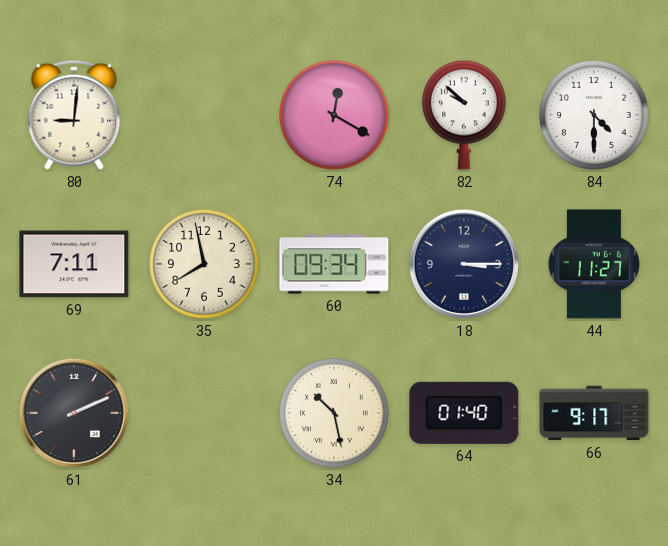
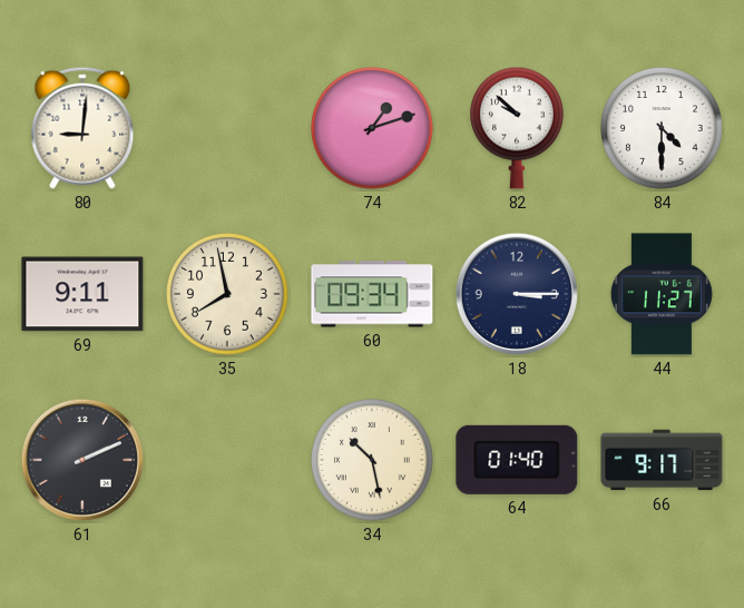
74: 12:20 -> 1:12 (372, 128)
69: 7:11 -> 9:11 (82, 294)
